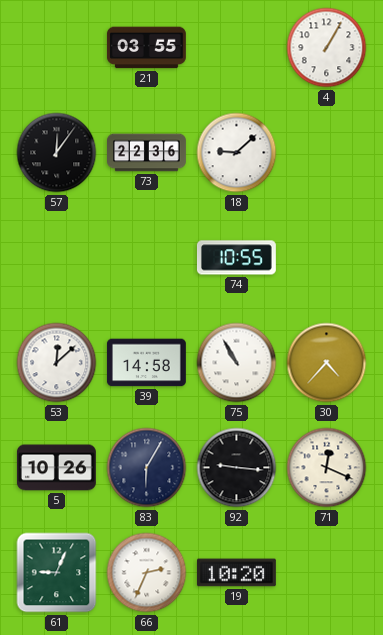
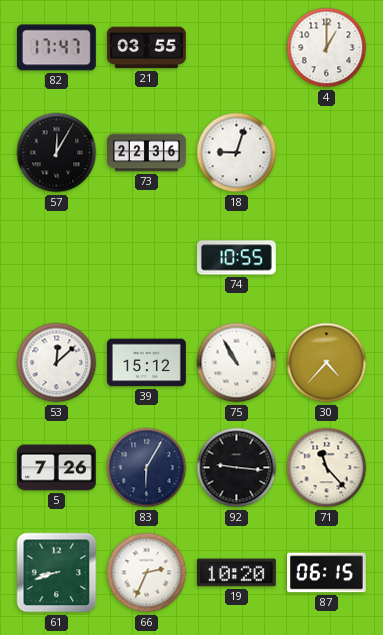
82: none -> 17:47 (56, 48)
4: 1:05 -> 1:00 (327, 48)
57: 12:06 -> 12:05 (57, 153)
18: 9:08 -> 9:03 (237, 153)
39: 14:58 -> 15:12 (146, 363)
5: 10:26 -> 7:26 (56, 468)
71: 12:19 -> 11:23 (327, 468)
61: 9:04 -> 8:42 (57, 573)
87: none -> 06:15 (326, 573)
